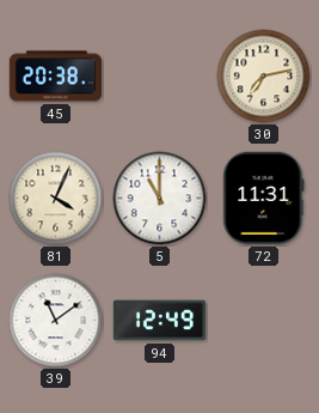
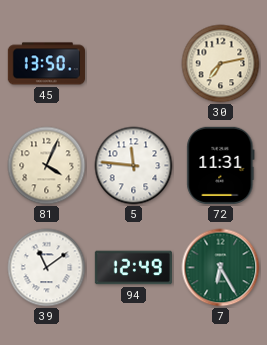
45: 20:38 -> 13:50 (46, 64)
5: 11:00 -> 11:46 (134, 166)
7: none -> 6:25 (221, 268)
